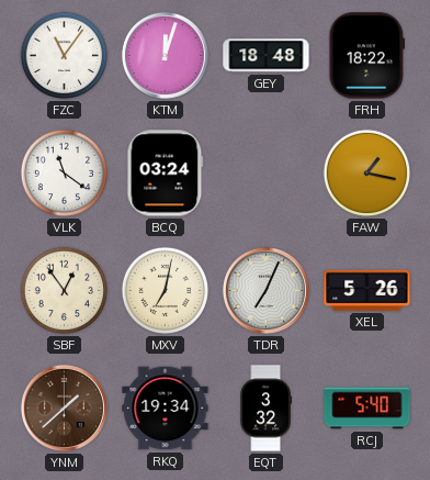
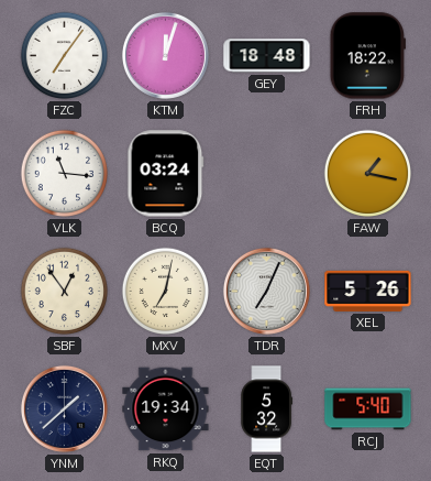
FZC: 11:06 -> 7:06 (65, 56)
VLK: 11:21 -> 11:16 (65, 174)
YNM dial: brown -> navy (64, 408)
EQT: 3:32 -> 5:32 (266, 409)
